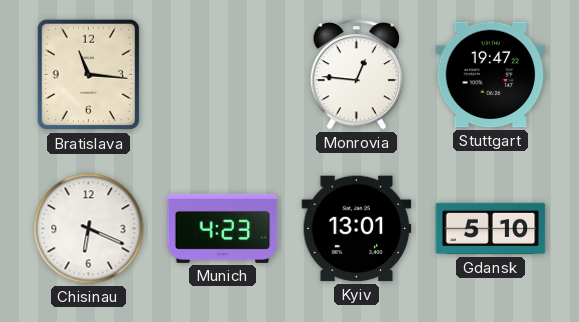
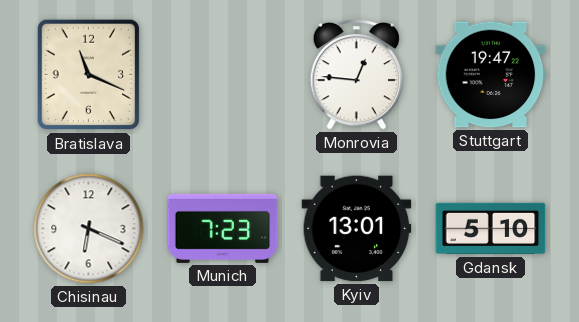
Bratislava: 11:16 -> 11:19 (89, 75)
Munich: 4:23 -> 7:23 (223, 228)
